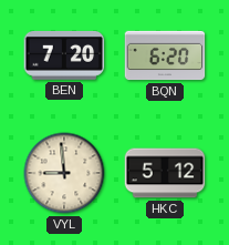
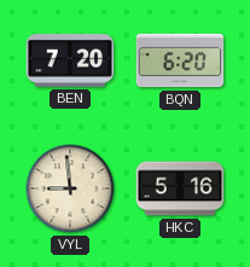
HKC: 5:12 -> 5:16 (180, 188)
